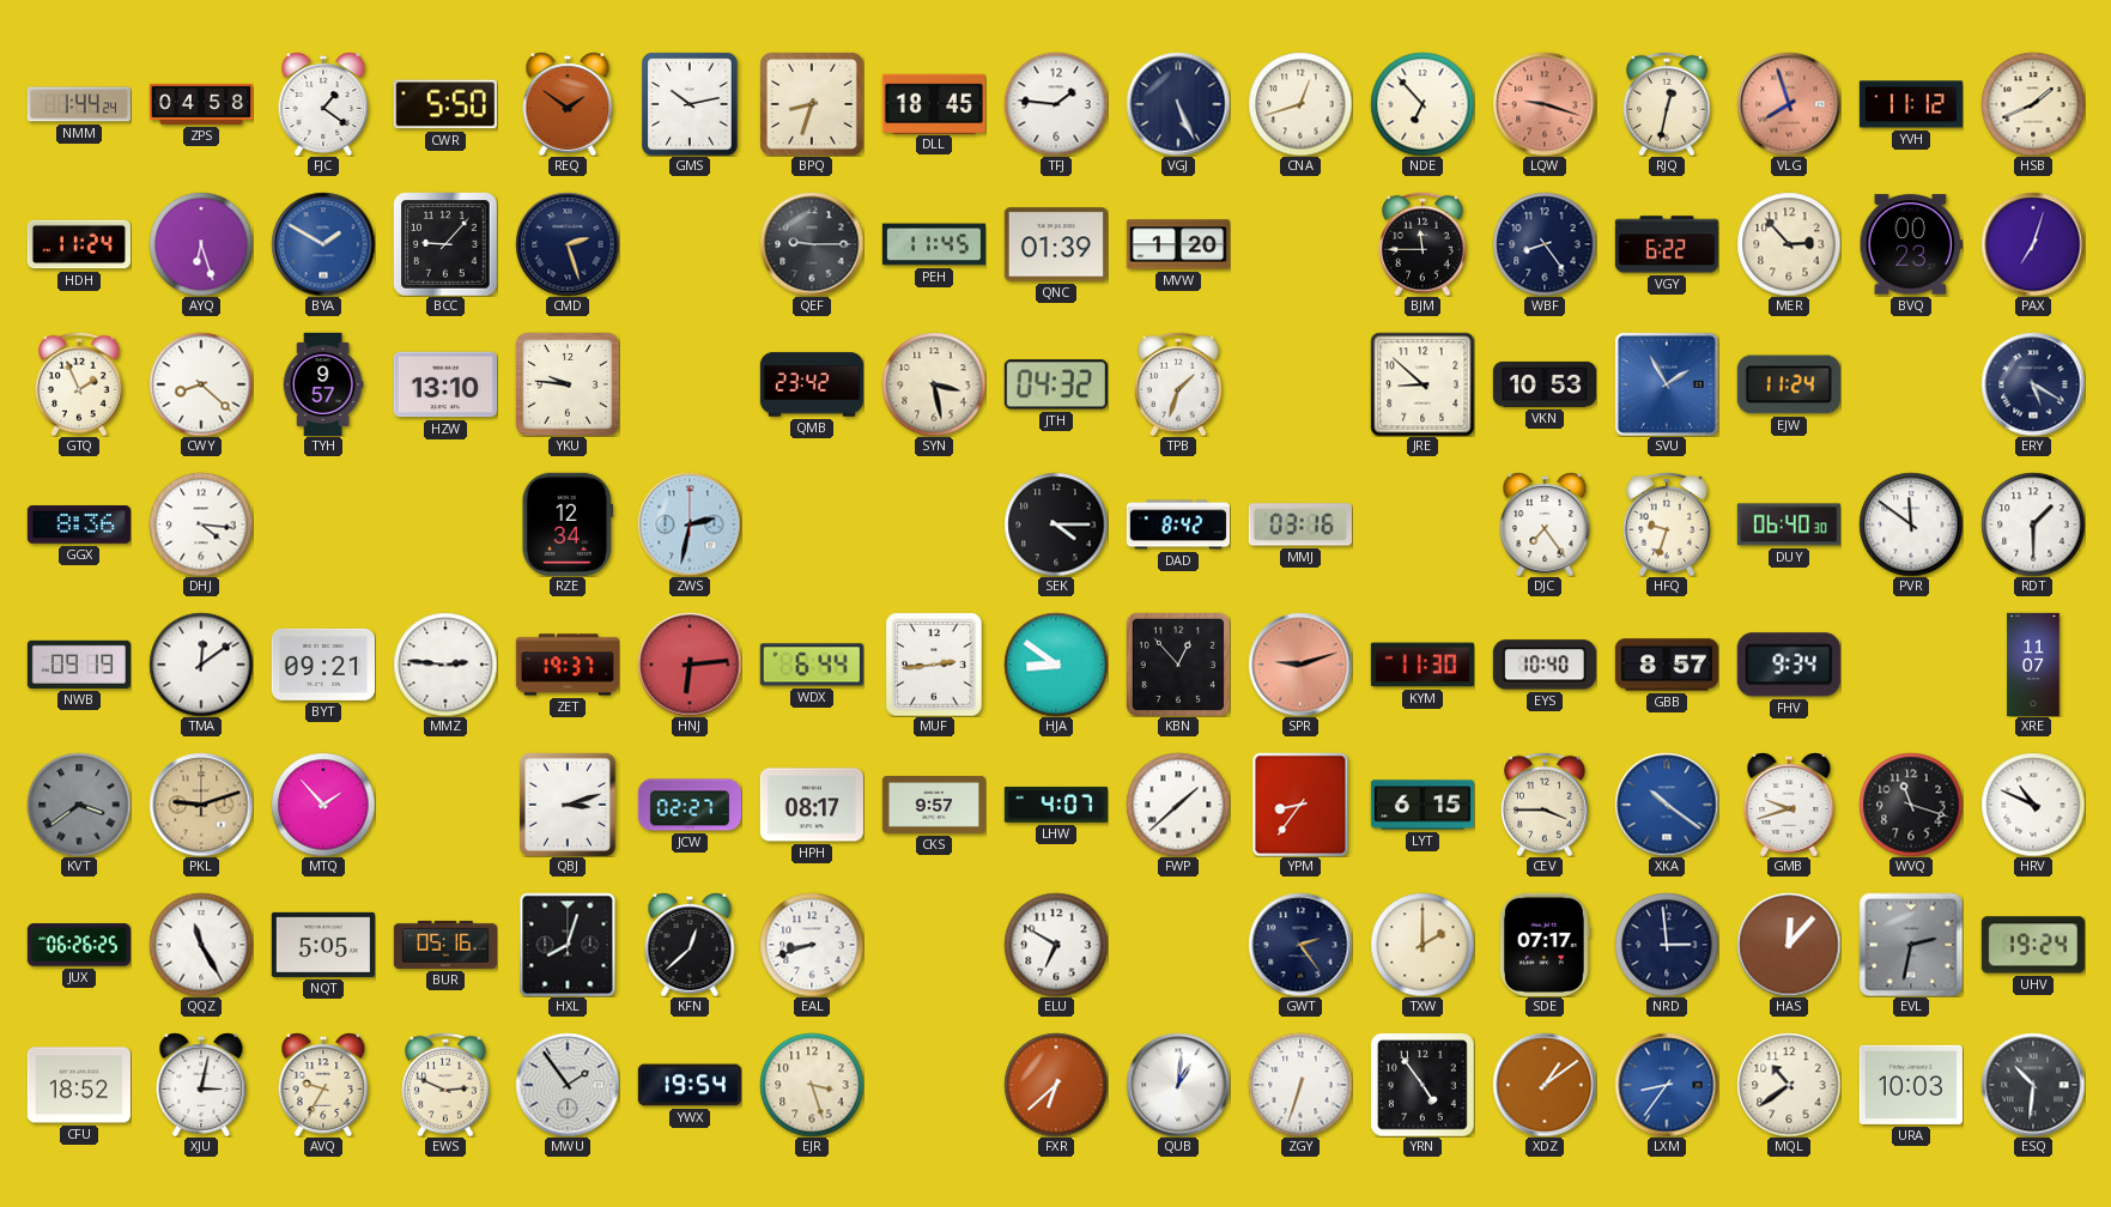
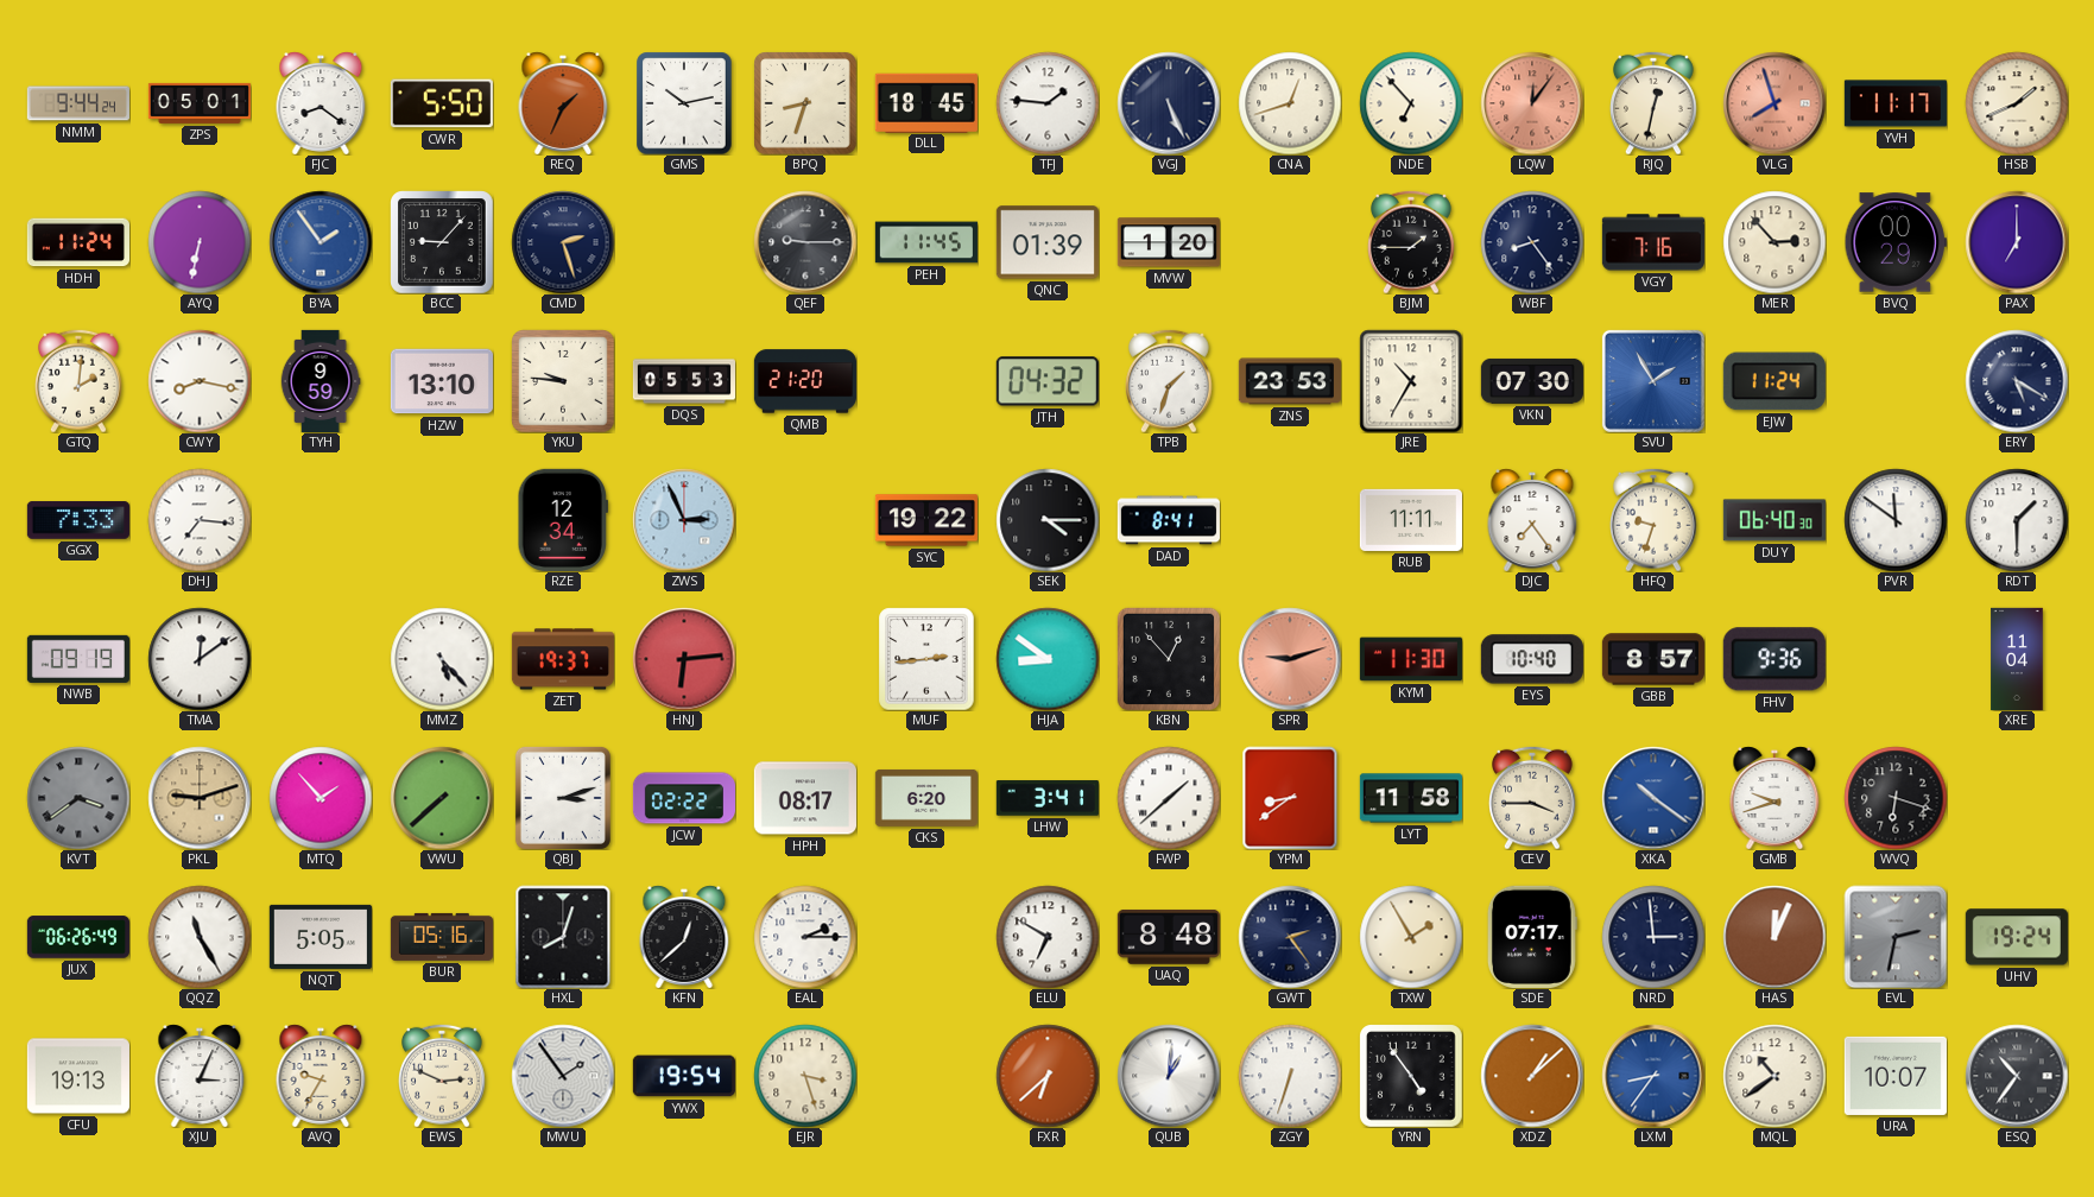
NMM: 1:44 -> 9:44 (78, 103)
ZPS: 04:58 -> 05:01 (198, 103)
FJC: 1:21 -> 8:21 (321, 103)
REQ: 1:51 -> 1:34 (563, 103)
LQW: 9:18 -> 12:06 (1532, 103)
YVH: 11:12 -> 11:17 (1896, 103)
AYQ: 6:27 -> 6:32 (200, 242)
BYA: 1:50 -> 1:54 (321, 242)
BJM: 11:45 -> 1:45 (1412, 242)
VGY: 6:22 -> 7:16 (1653, 242)
BVQ: 00:23 -> 00:29 (1896, 242)
PAX: 7:03 -> 7:00 (2017, 242)
GTQ: 1:56 -> 2:01 (80, 381)
CWY: 8:22 -> 8:17 (200, 381)
TYH: 9:57 -> 9:59 (321, 380)
DQS: none -> 05:53 (683, 381)
QMB: 23:42 -> 21:20 (805, 381)
SYN: 3:28 -> none (934, 384)
ZNS: none -> 23:53 (1290, 381)
JRE: 8:52 -> 10:35 (1411, 381)
VKN: 10:53 -> 07:30 (1532, 381)
GGX: 8:36 -> 7:33 (78, 520)
DHJ: 4:16 -> 7:16 (200, 520)
ZWS: 2:32 -> 2:56 (684, 520)
SYC: none -> 19:22 (926, 520)
DAD: 8:42 -> 8:41 (1169, 520)
MMJ: 03:16 -> none (1300, 524)
RUB: none -> 11:11 (1411, 520)
BYT: 09:21 -> none (323, 665)
MMZ: 2:46 -> 5:23 (442, 659)
WDX: 6:44 -> none (812, 665)
FHV: 9:34 -> 9:36 (1774, 659)
XRE: 11:07 -> 11:04 (2017, 658)
VWU: none -> 7:38 (442, 798)
JCW: 02:27 -> 02:22 (683, 798)
CKS: 9:57 -> 6:20 (926, 798)
LHW: 4:07 -> 3:41 (1048, 798)
YPM: 8:36 -> 8:39 (1290, 798)
LYT: 6:15 -> 11:58 (1410, 798)
WVQ: 11:18 -> 6:18 (1896, 798)
HRV: 10:49 -> none (2033, 805)
JUX: 06:26:25 -> 06:26:49 (78, 937)
EAL: 8:42 -> 2:15 (805, 937)
UAQ: none -> 8:48 (1169, 937)
TXW: 2:00 -> 1:55 (1411, 937)
HAS: 12:07 -> 12:04 (1774, 937)
CFU: 18:52 -> 19:13 (78, 1076)
XJU: 3:02 -> 3:04 (200, 1076)
XDZ: 1:09 -> 1:08 (1532, 1076)
URA: 10:03 -> 10:07 (1896, 1076)
ESQ: 10:31 -> 10:36 (2017, 1076)
